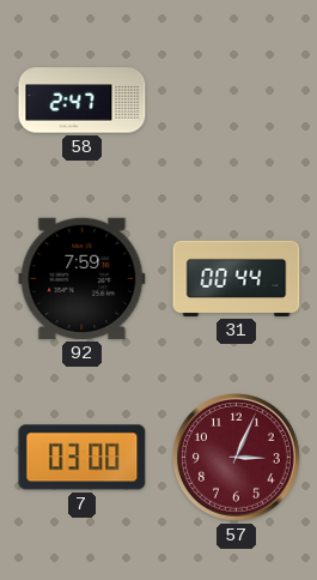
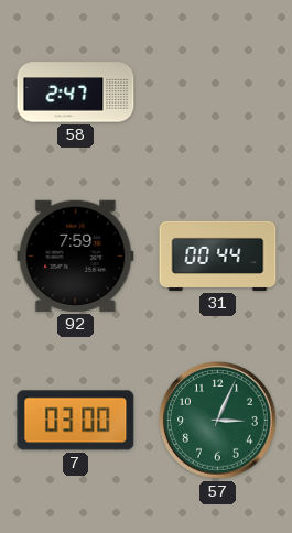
57 dial: burgundy -> green (218, 421)
